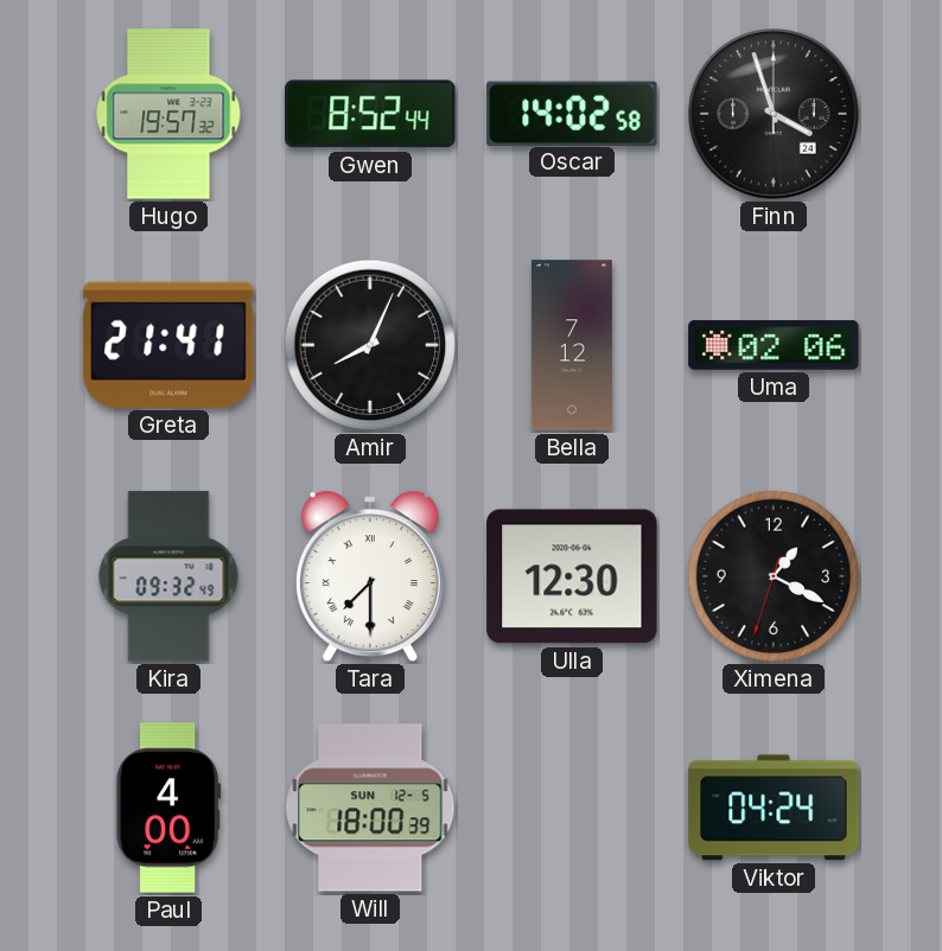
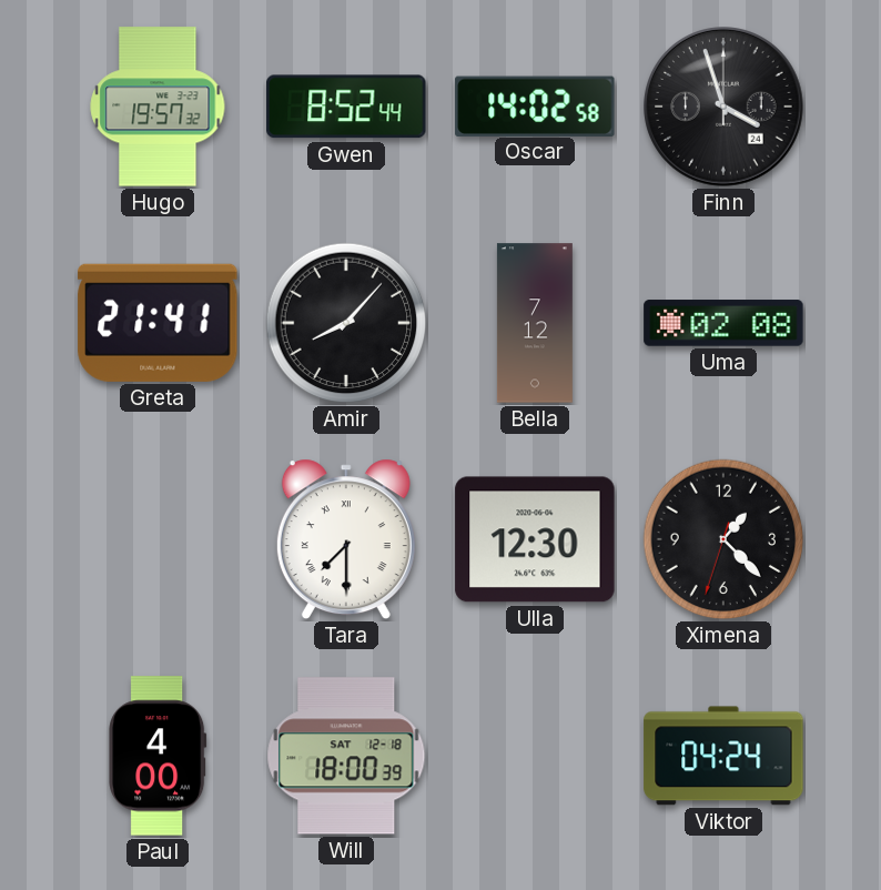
Amir: 8:04 -> 8:07 (346, 323)
Uma: 02:06 -> 02:08 (723, 323)
Kira: 09:32 -> none (168, 576)
Ximena: 1:19 -> 1:22 (723, 539)
Will date: SUN 12-5 -> SAT 12-18 (346, 756)
